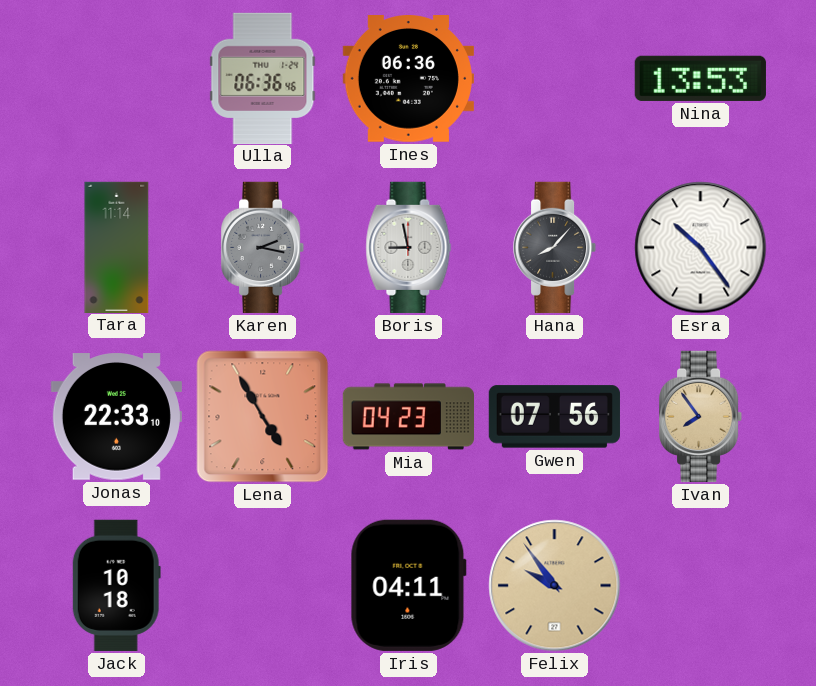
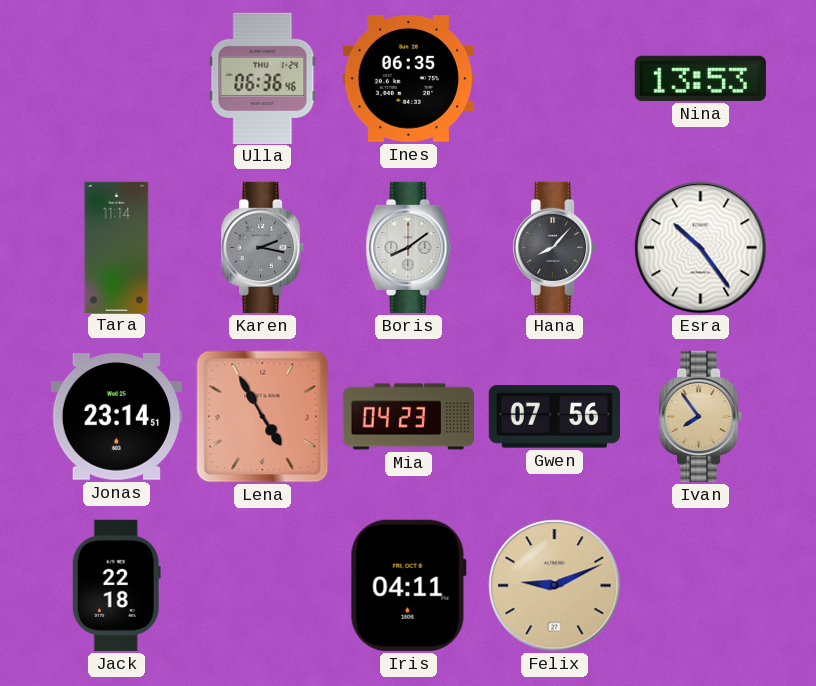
Ines: 06:36 -> 06:35 (408, 79)
Boris: 8:58 -> 8:09 (409, 247)
Jonas: 22:33 -> 23:14 (116, 417)
Jack: 10:18 -> 22:18 (116, 585)
Felix: 9:54 -> 9:11 (555, 586)
